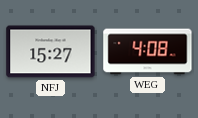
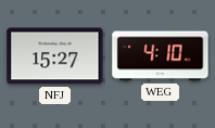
WEG: 4:08 -> 4:10 (161, 56)
